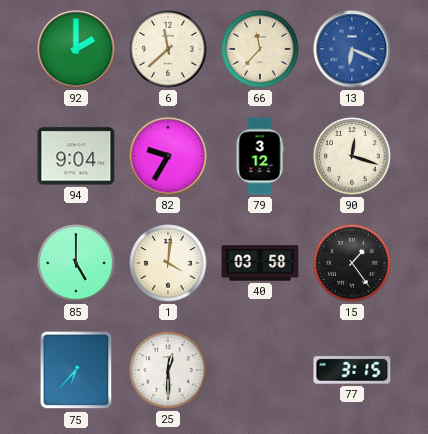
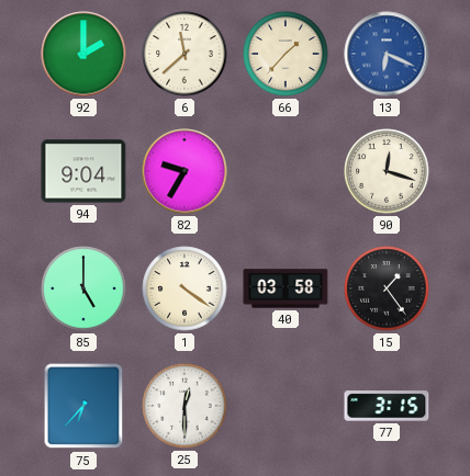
66: 11:37 -> 1:37 (286, 54)
79: 3:12 -> none (260, 156)
1: 4:01 -> 4:21 (184, 288)
